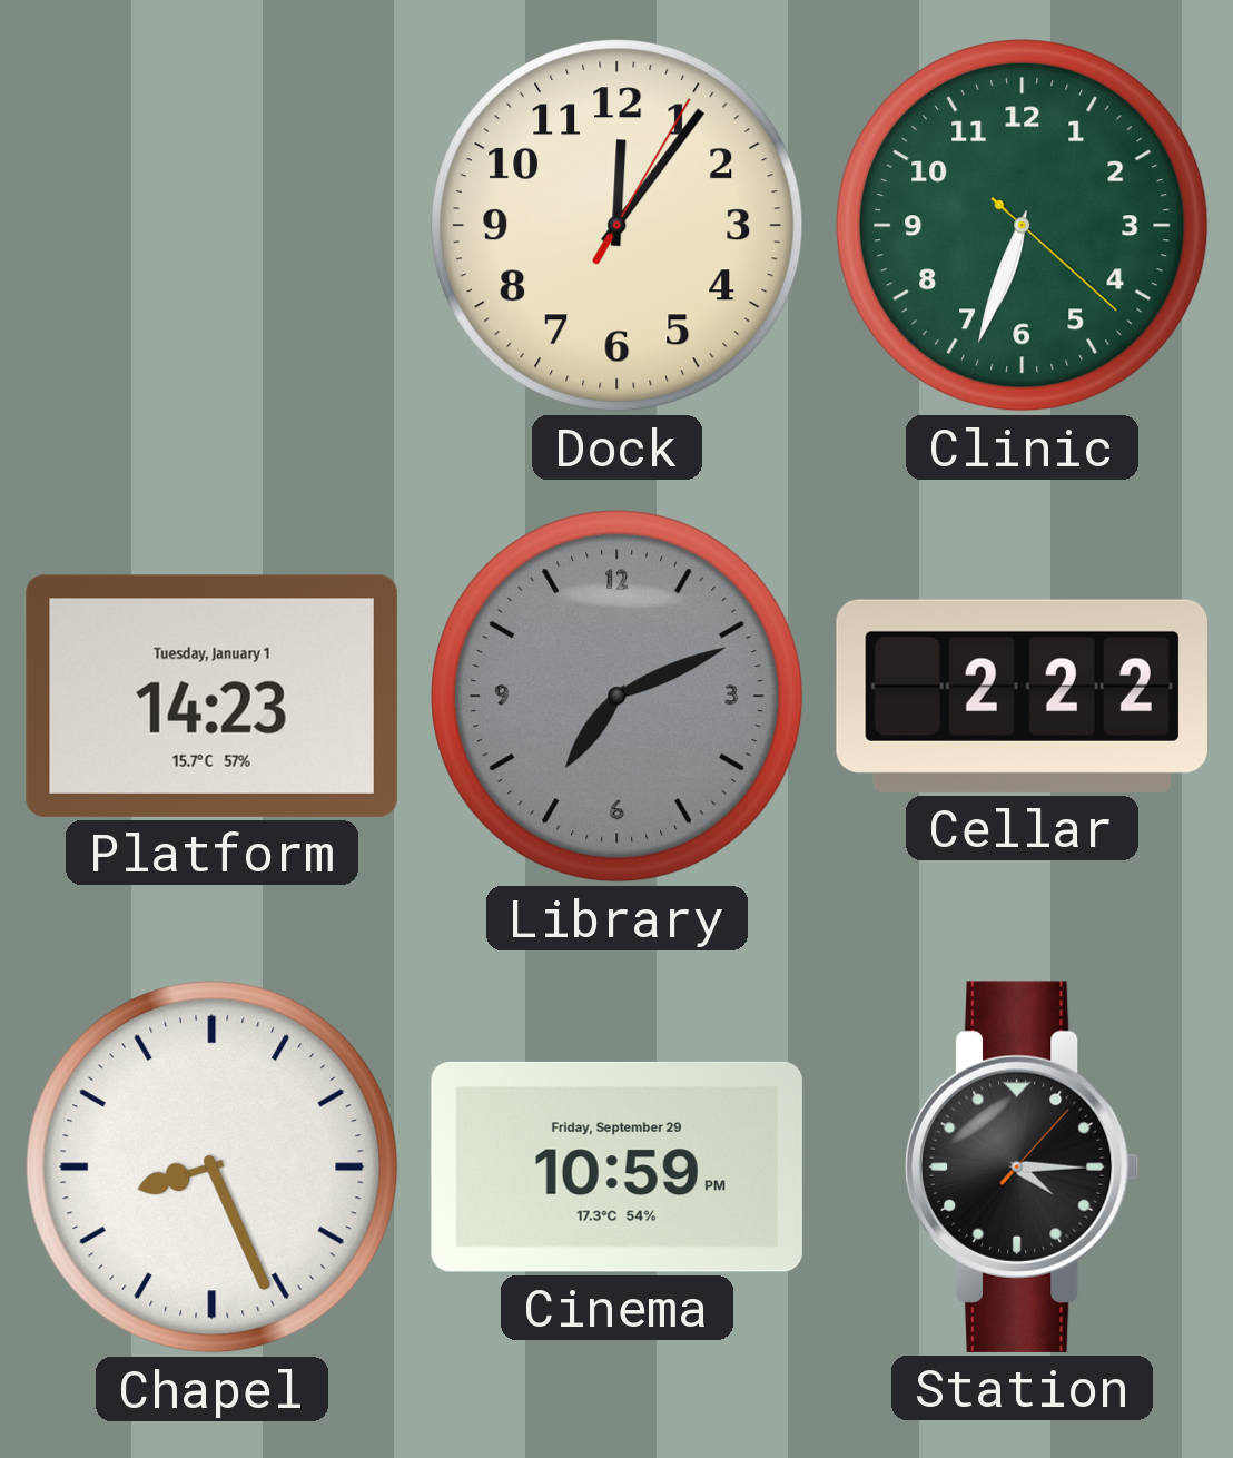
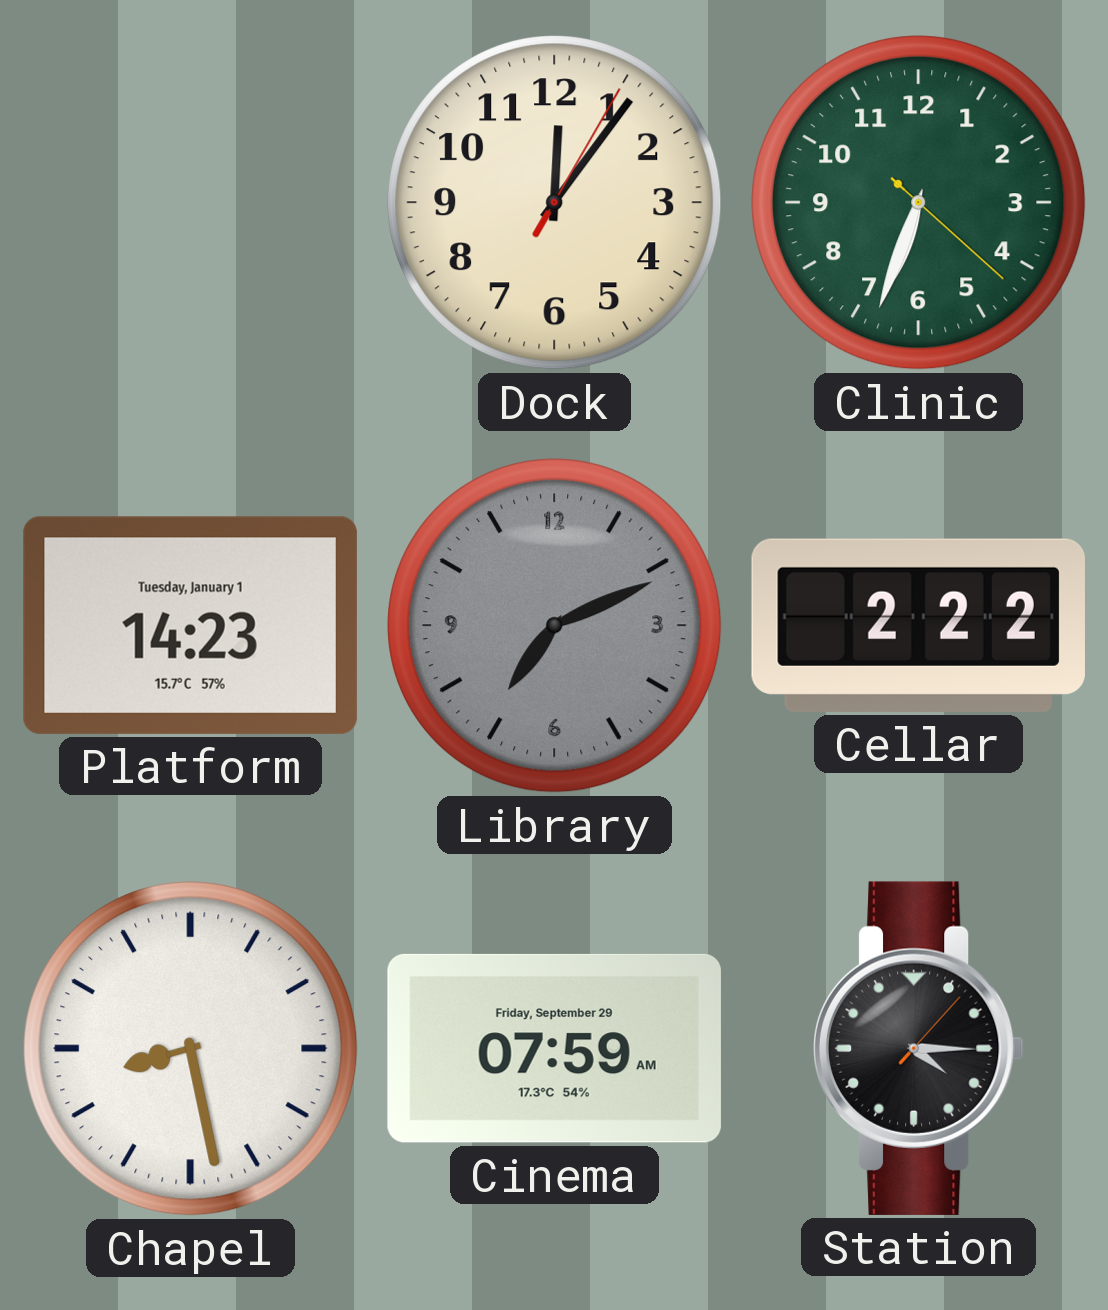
Chapel: 8:26 -> 8:28 (191, 1049)
Cinema: 10:59 -> 07:59 (554, 1048)
